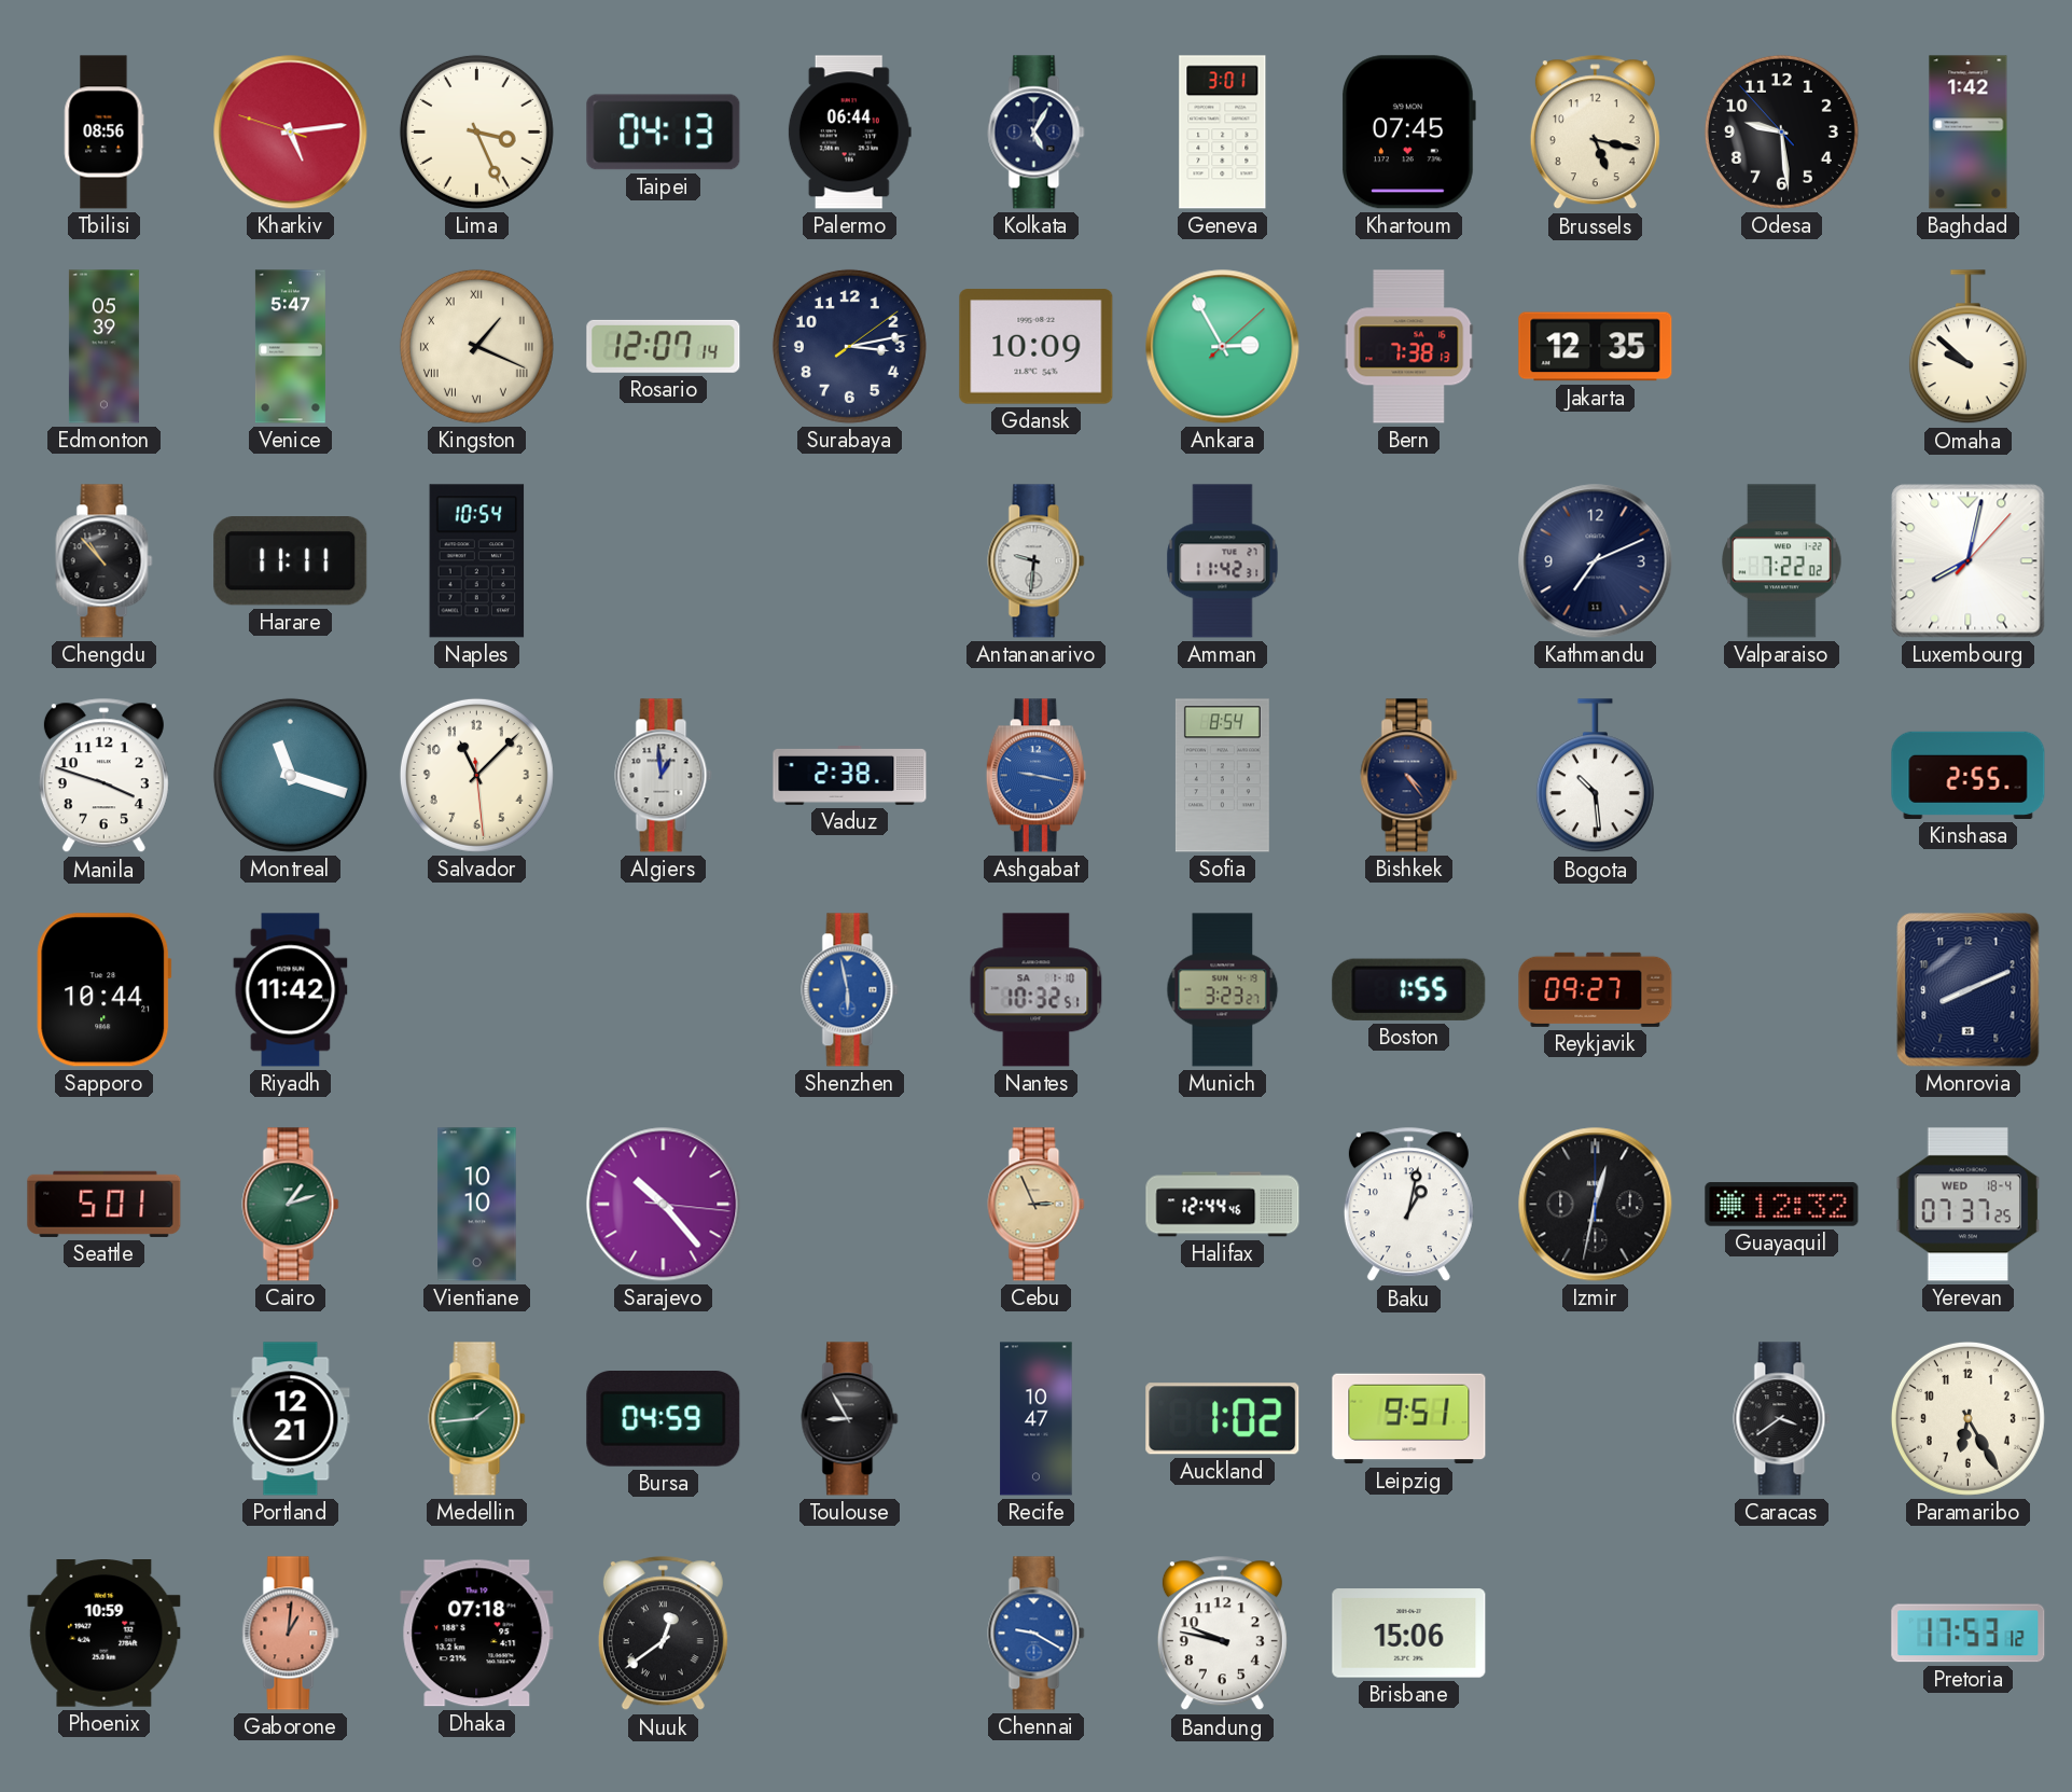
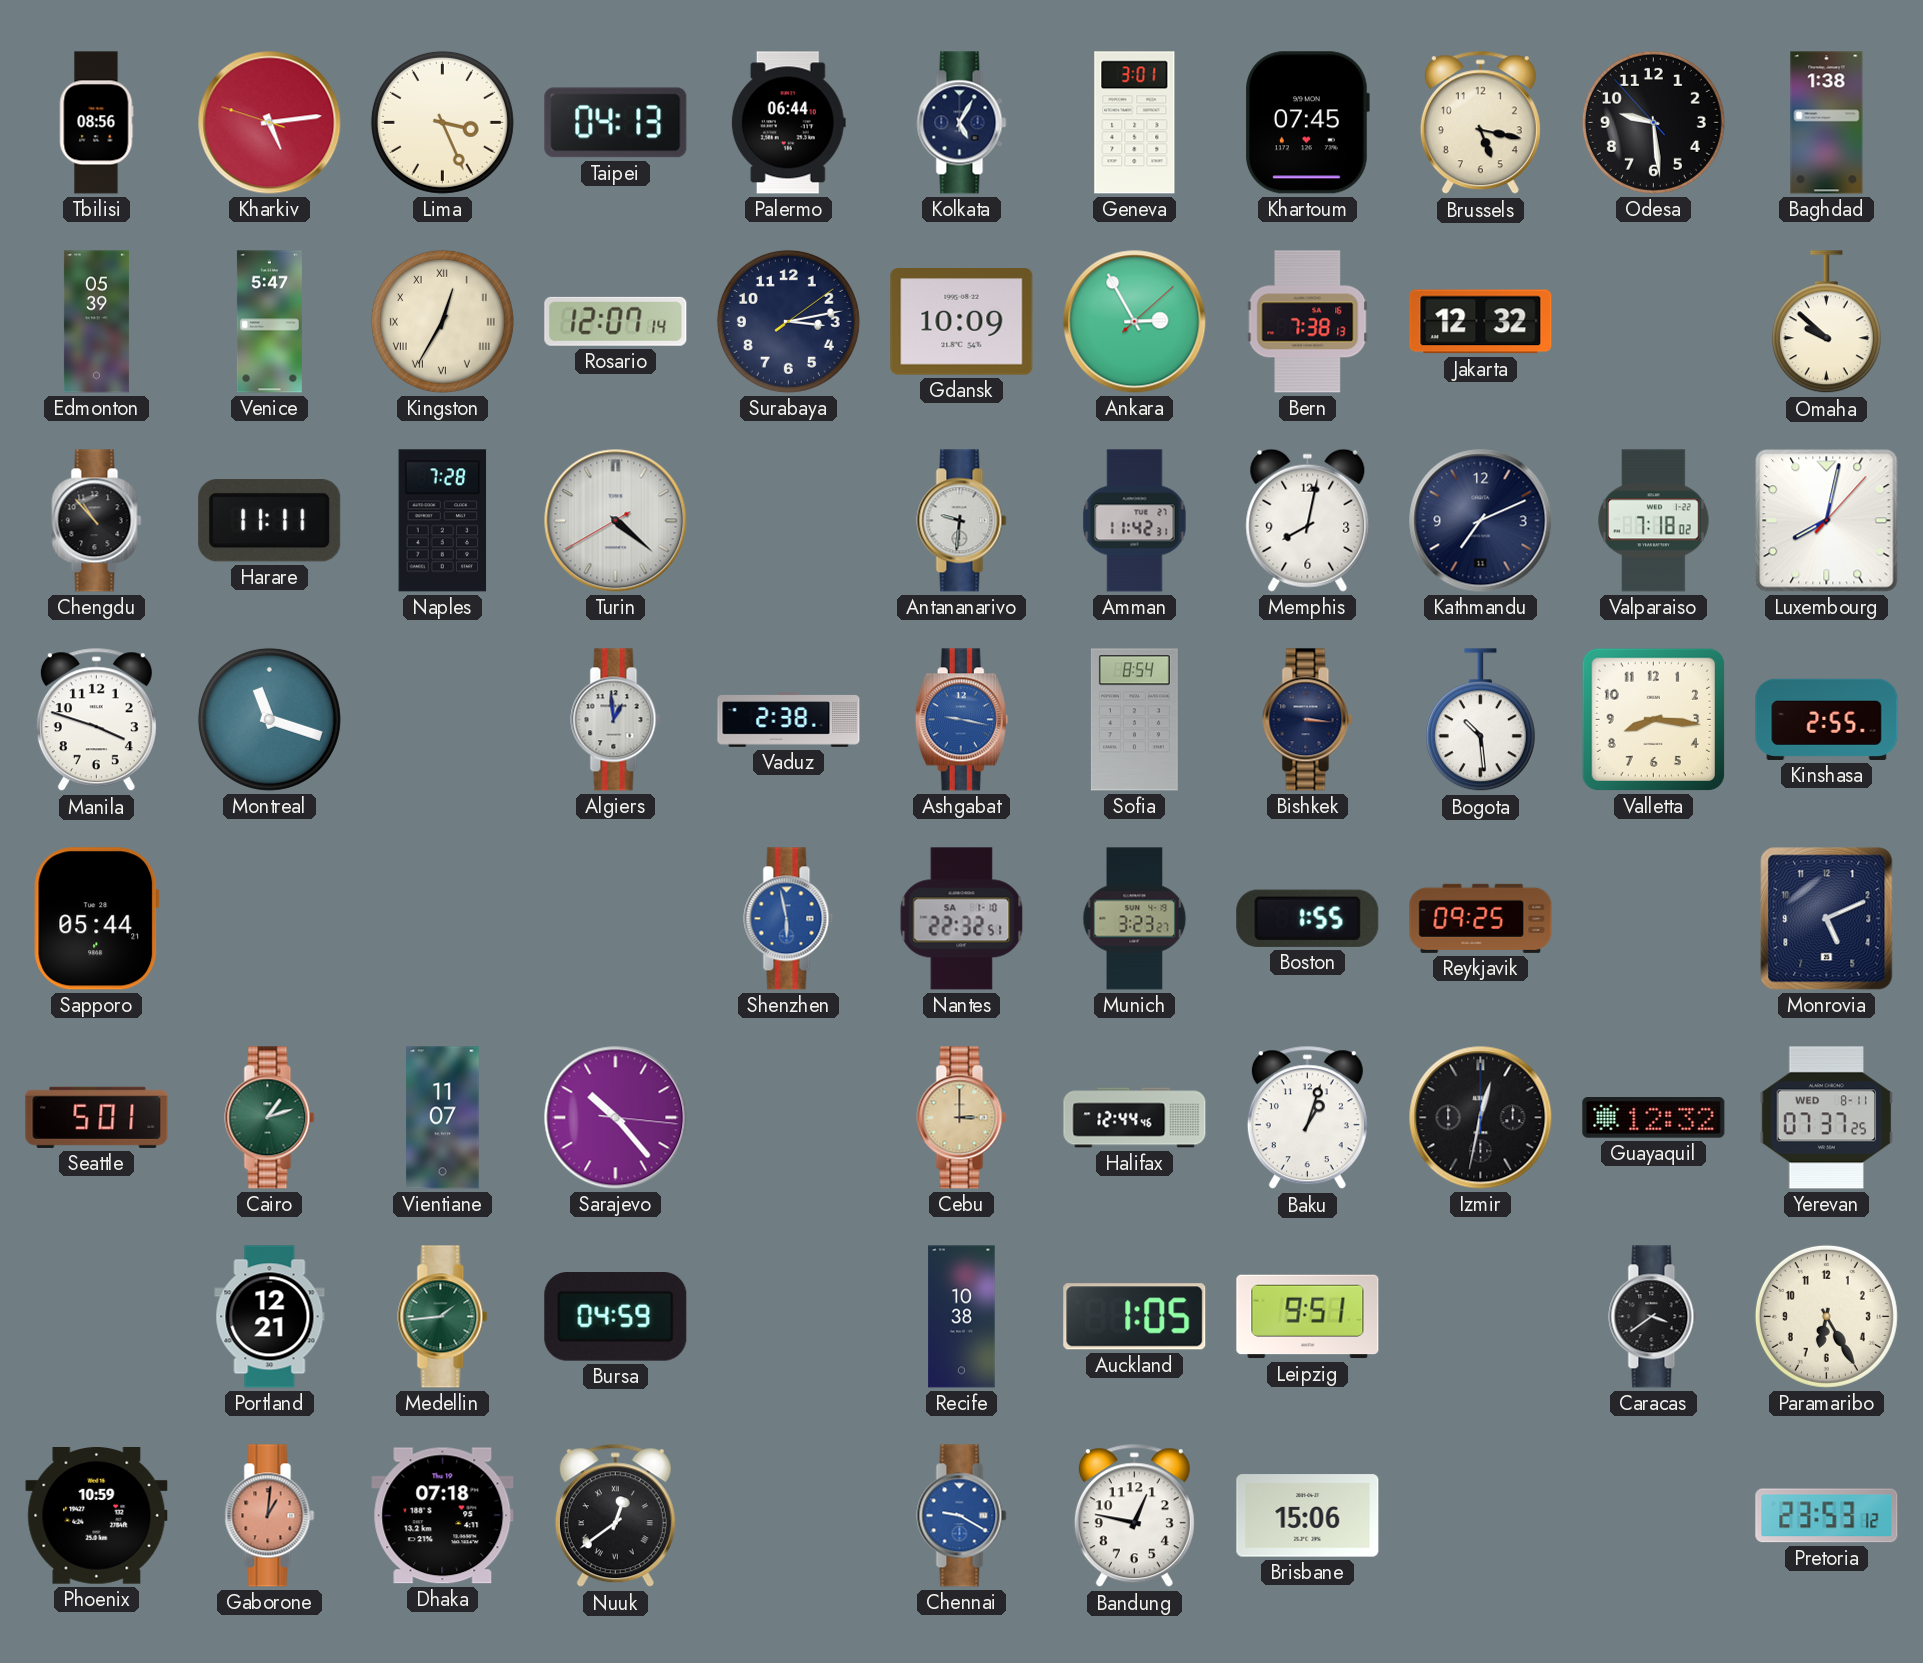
Baghdad: 1:42 -> 1:38 (1827, 123)
Kingston: 1:19 -> 12:35 (442, 321)
Jakarta: 12:35 -> 12:32 (1481, 322)
Naples: 10:54 -> 7:28 (443, 521)
Turin: none -> 4:21 (616, 521)
Memphis: none -> 8:02 (1308, 520)
Valparaiso: 7:22 -> 7:18 (1654, 521)
Salvador: 11:07 -> none (476, 775)
Bishkek: 4:24 -> 3:16 (1308, 720)
Valletta: none -> 8:16 (1653, 719)
Sapporo: 10:44 -> 05:44 (97, 919)
Riyadh: 11:42 -> none (291, 990)
Nantes: 10:32 -> 22:32 (962, 919)
Reykjavik: 09:27 -> 09:25 (1481, 918)
Monrovia: 8:11 -> 5:11 (1827, 919)
Vientiane: 10:10 -> 11:07 (443, 1118)
Cebu: 2:56 -> 3:00 (962, 1118)
Baku: 1:02 -> 1:03 (1307, 1118)
Yerevan date: WED 18-4 -> WED 8-11 (1827, 1118)
Toulouse: 8:55 -> none (850, 1419)
Recife: 10:47 -> 10:38 (962, 1317)
Auckland: 1:02 -> 1:05 (1135, 1317)
Bandung: 9:47 -> 12:47 (1134, 1516)
Pretoria: 17:53 -> 23:53 (1827, 1516)
